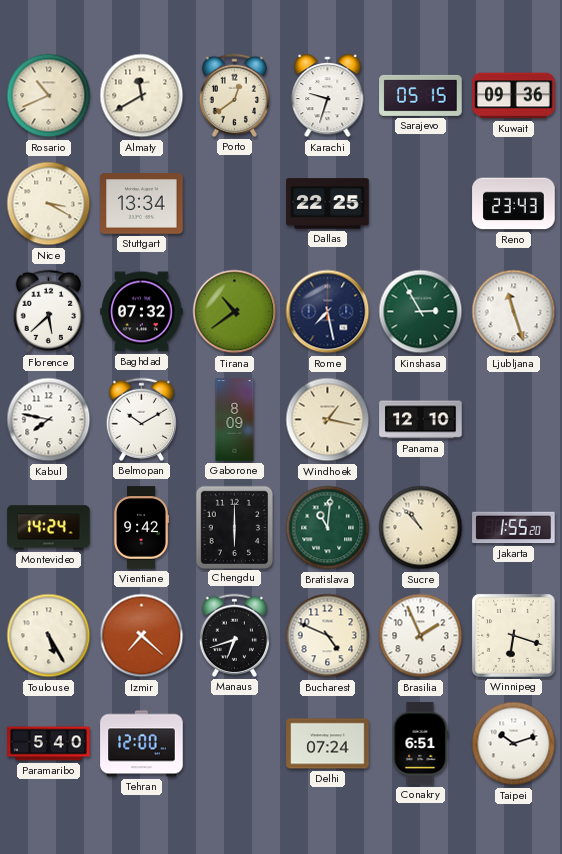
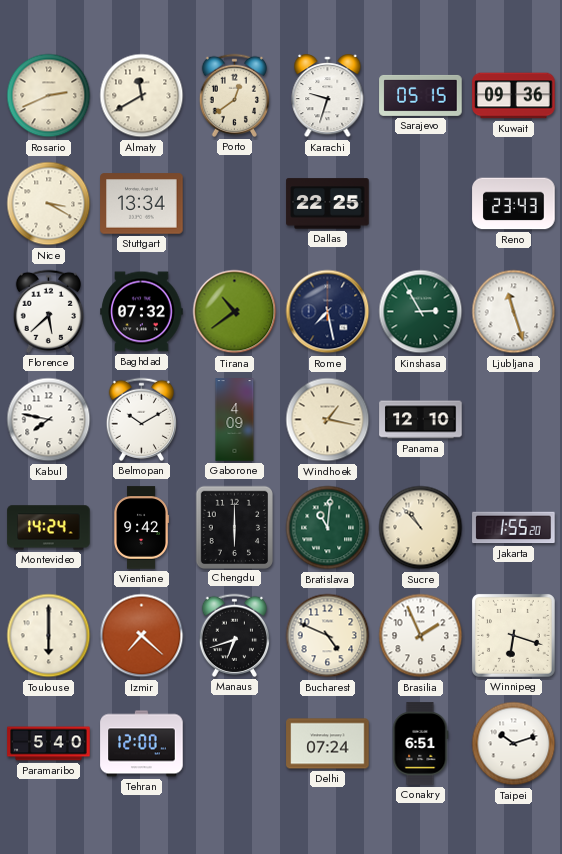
Rosario: 10:41 -> 2:41 (49, 96)
Gaborone: 8:09 -> 4:09 (235, 420)
Toulouse: 5:25 -> 6:00 (49, 636)
